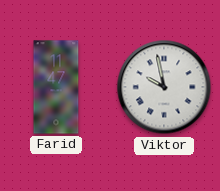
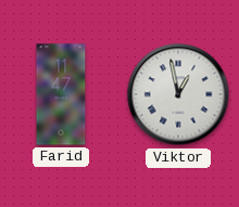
Viktor: 9:58 -> 12:58 (178, 94)
